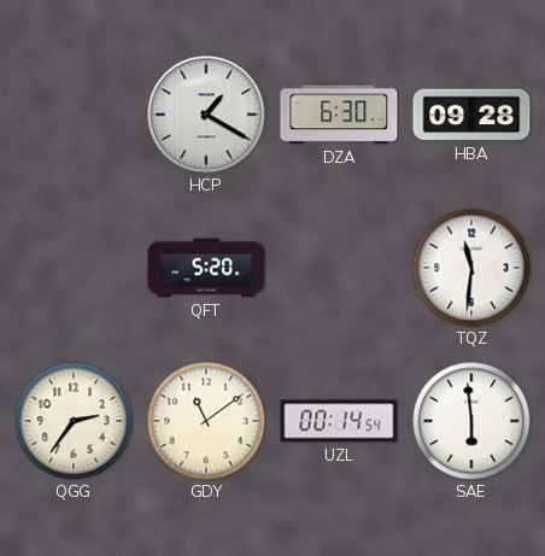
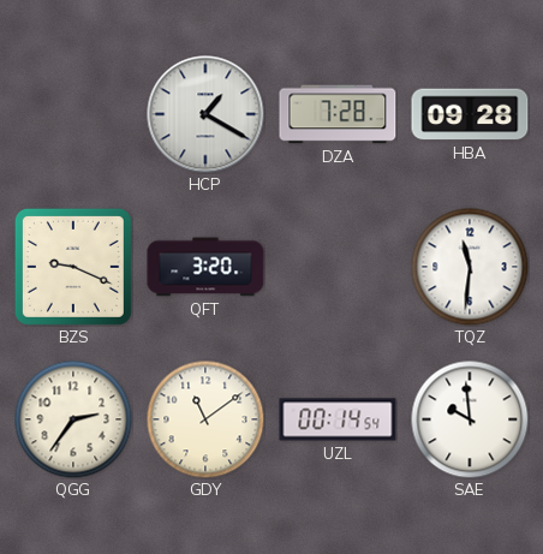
DZA: 6:30 -> 7:28 (338, 114)
BZS: none -> 9:19 (73, 267)
QFT: 5:20 -> 3:20 (205, 267)
SAE: 5:59 -> 9:59 (470, 419)
